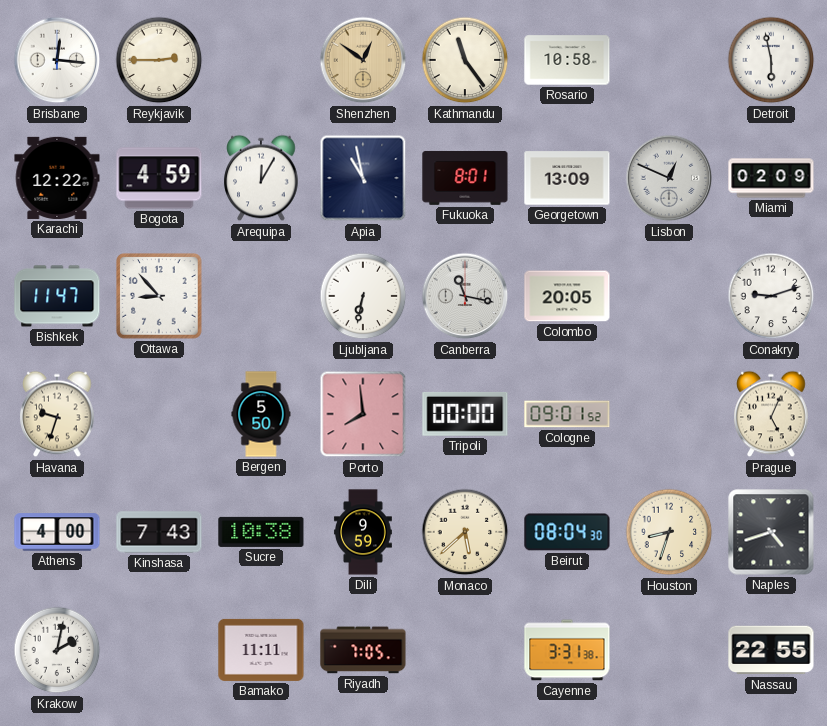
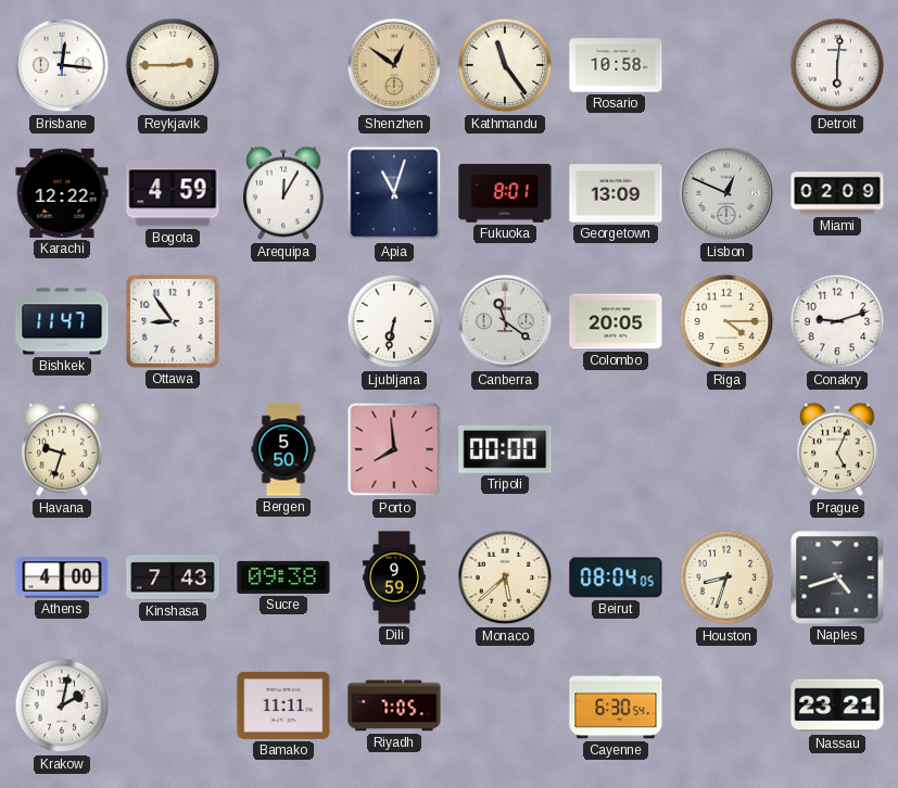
Detroit: 5:58 -> 6:01 (837, 65)
Apia: 10:58 -> 11:03 (394, 193)
Ottawa: 8:53 -> 8:54 (173, 321)
Canberra: 11:17 -> 11:21 (505, 321)
Riga: none -> 4:15 (726, 321)
Cologne: 09:01 -> none (567, 414)
Sucre: 10:38 -> 09:38 (283, 577)
Beirut: 08:04:30 -> 08:04:05 (616, 577)
Cayenne: 3:31 -> 6:30 (616, 706)
Nassau: 22:55 -> 23:21 (837, 706)
